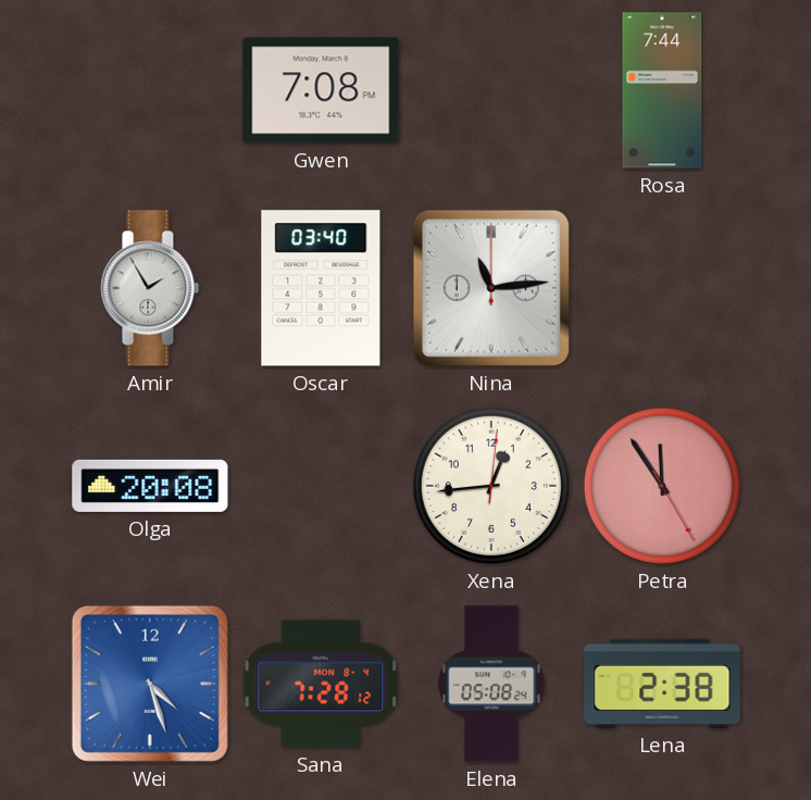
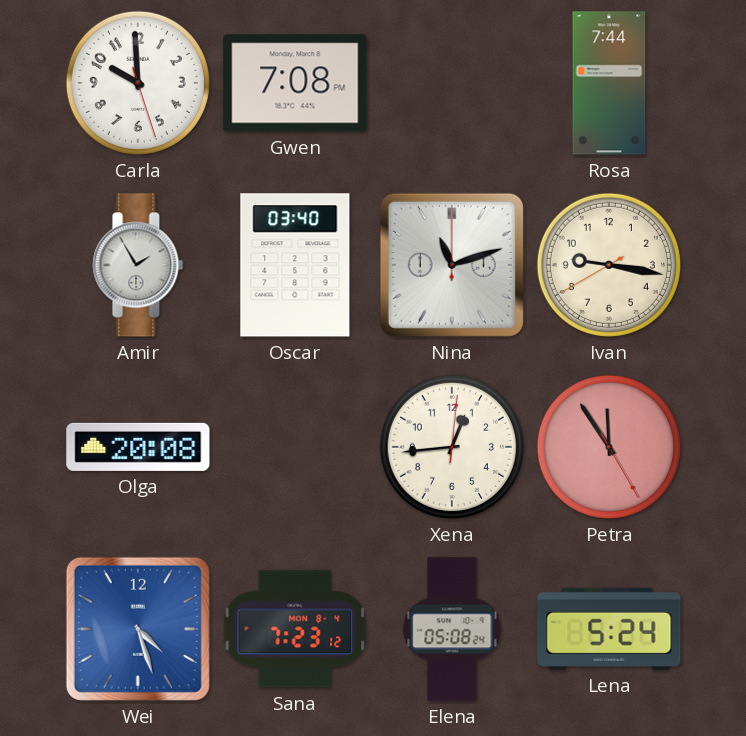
Carla: none -> 9:59 (138, 83)
Nina: 11:14 -> 11:12 (452, 265)
Ivan: none -> 9:16 (609, 265)
Sana: 7:28 -> 7:23 (295, 629)
Lena: 2:38 -> 5:24 (609, 629)
